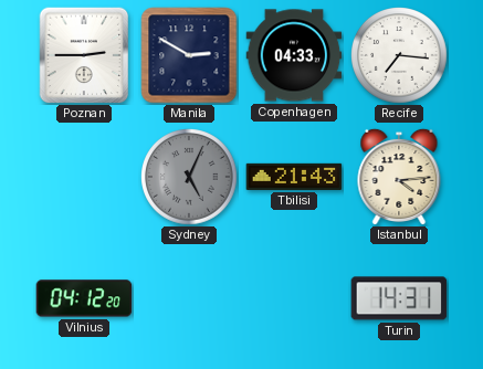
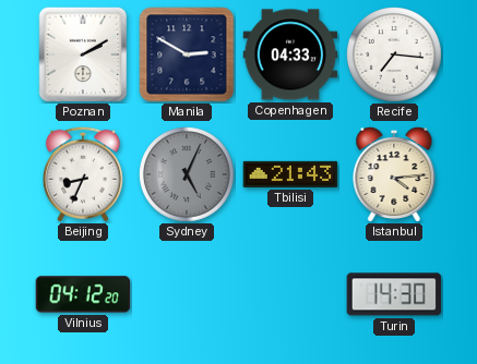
Poznan: 2:45 -> 2:10 (83, 54)
Beijing: none -> 8:34 (83, 174)
Turin: 14:31 -> 14:30 (394, 294)
